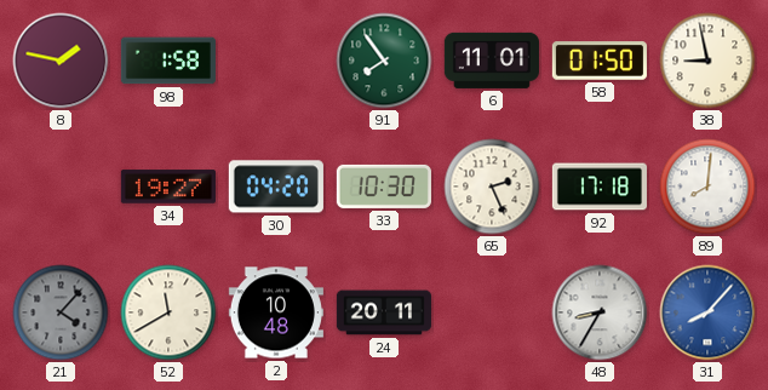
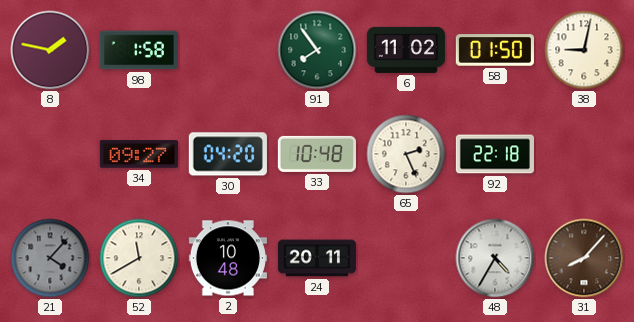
6: 11:01 -> 11:02 (406, 50)
38: 8:58 -> 9:02 (584, 50)
34: 19:27 -> 09:27 (139, 154)
33: 10:30 -> 10:48 (317, 154)
92: 17:18 -> 22:18 (495, 154)
89: 8:01 -> none (707, 187)
48: 8:35 -> 4:35 (495, 258)
31 dial: blue -> brown (584, 258)
